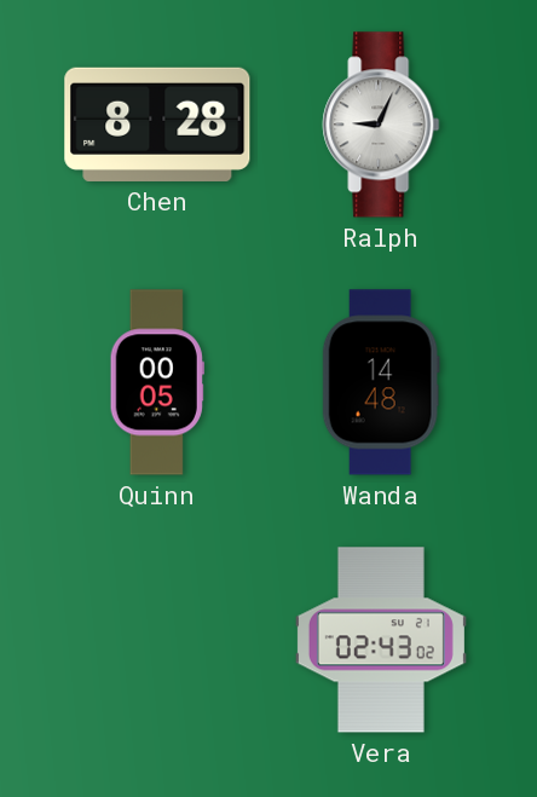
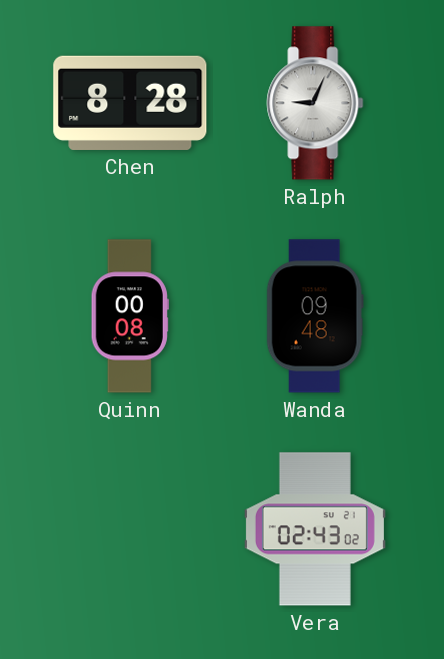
Quinn: 00:05 -> 00:08 (130, 316)
Wanda: 14:48 -> 09:48 (315, 316)
